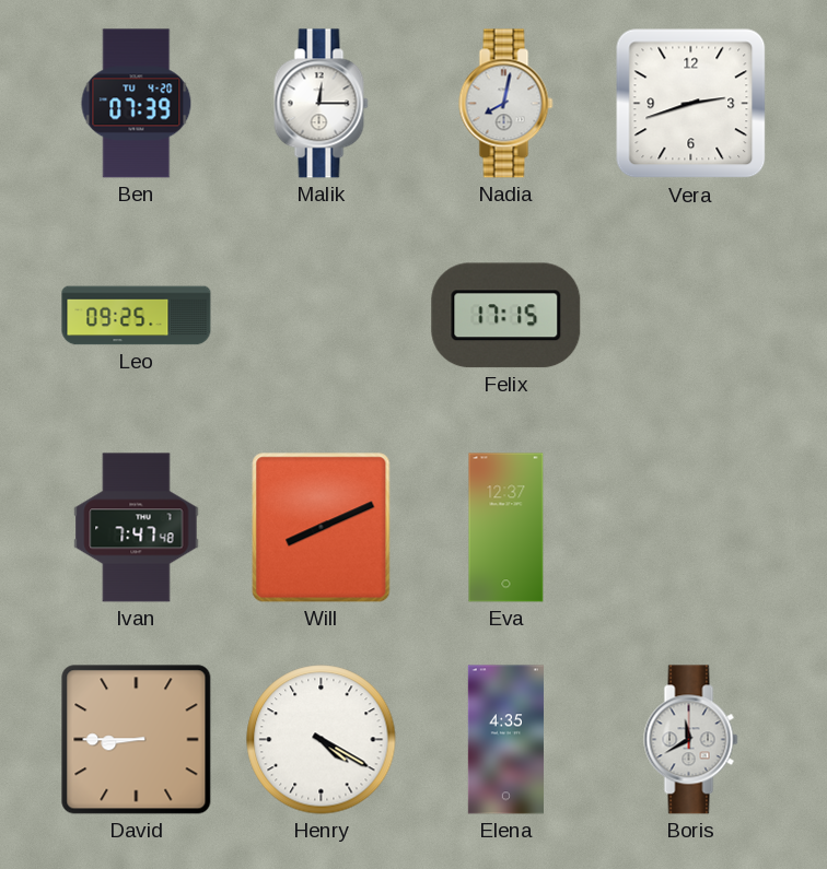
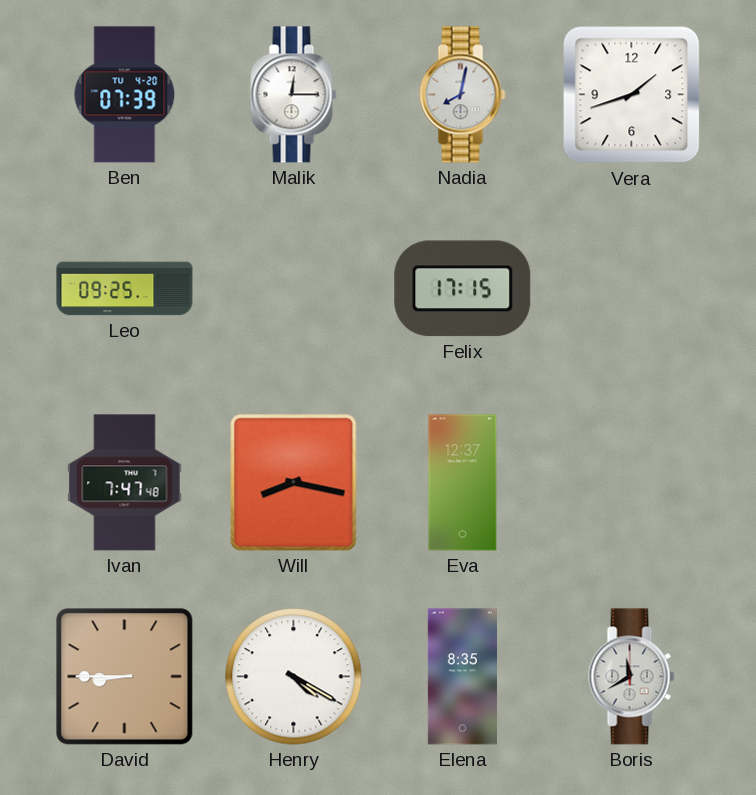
Vera: 2:42 -> 1:42 (632, 95)
Will: 8:11 -> 8:17 (294, 483)
Elena: 4:35 -> 8:35 (462, 677)
